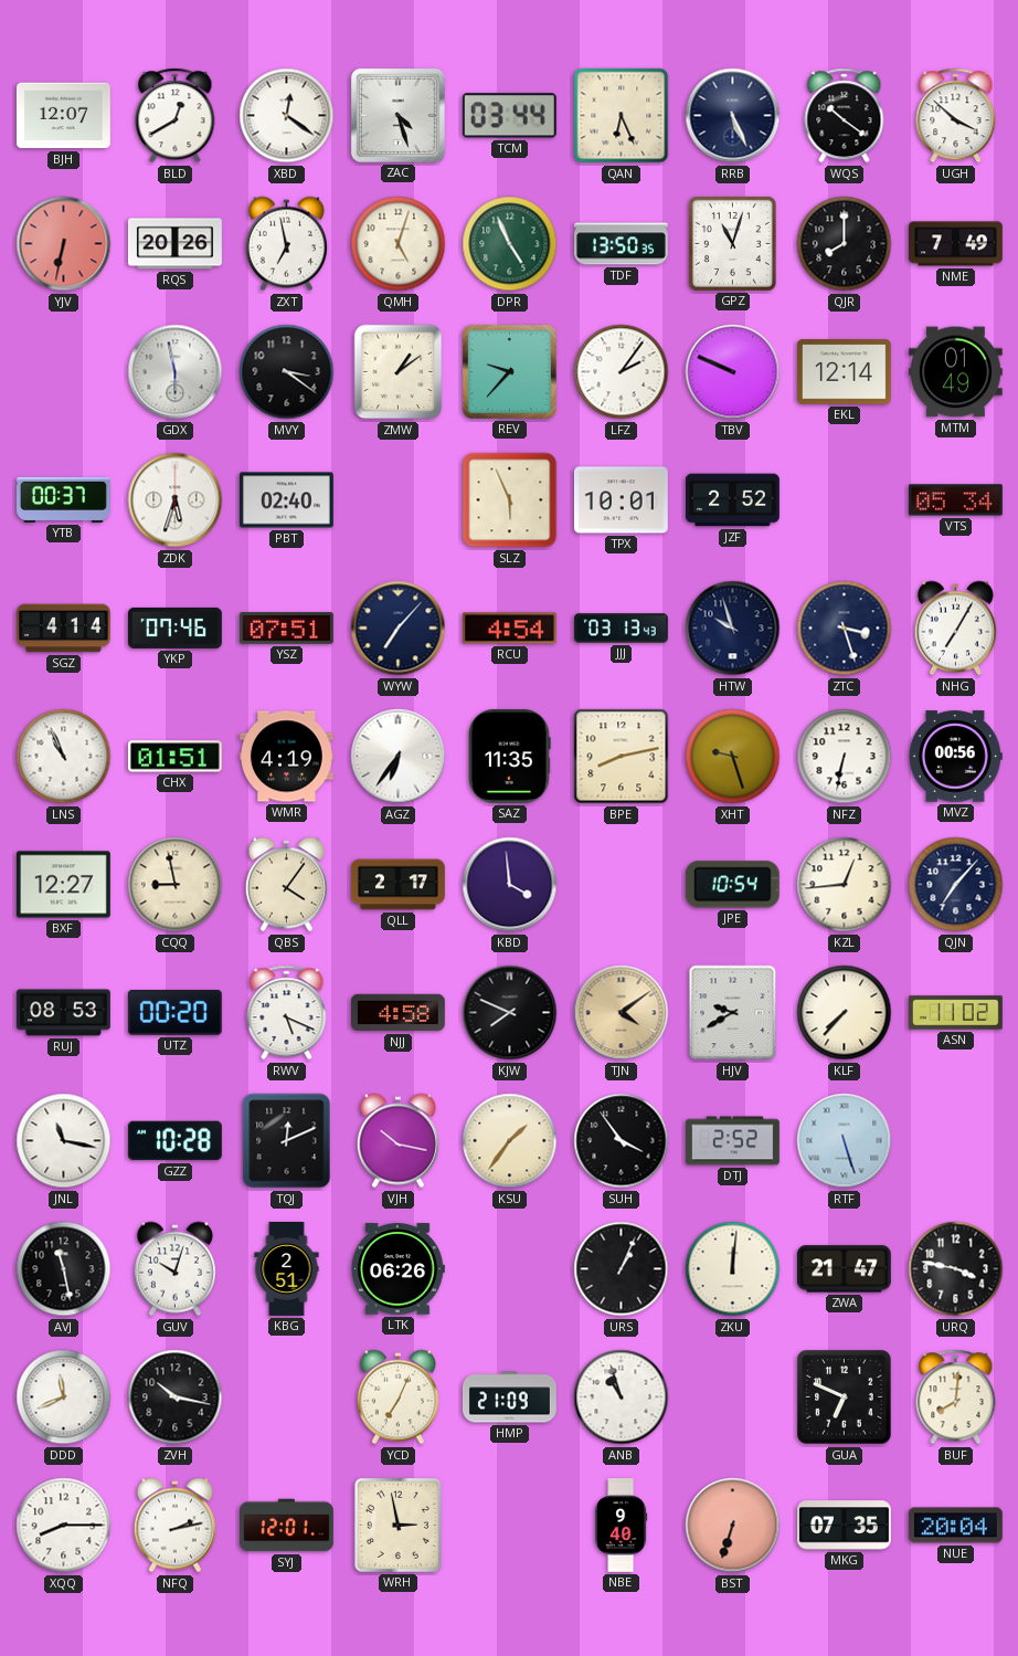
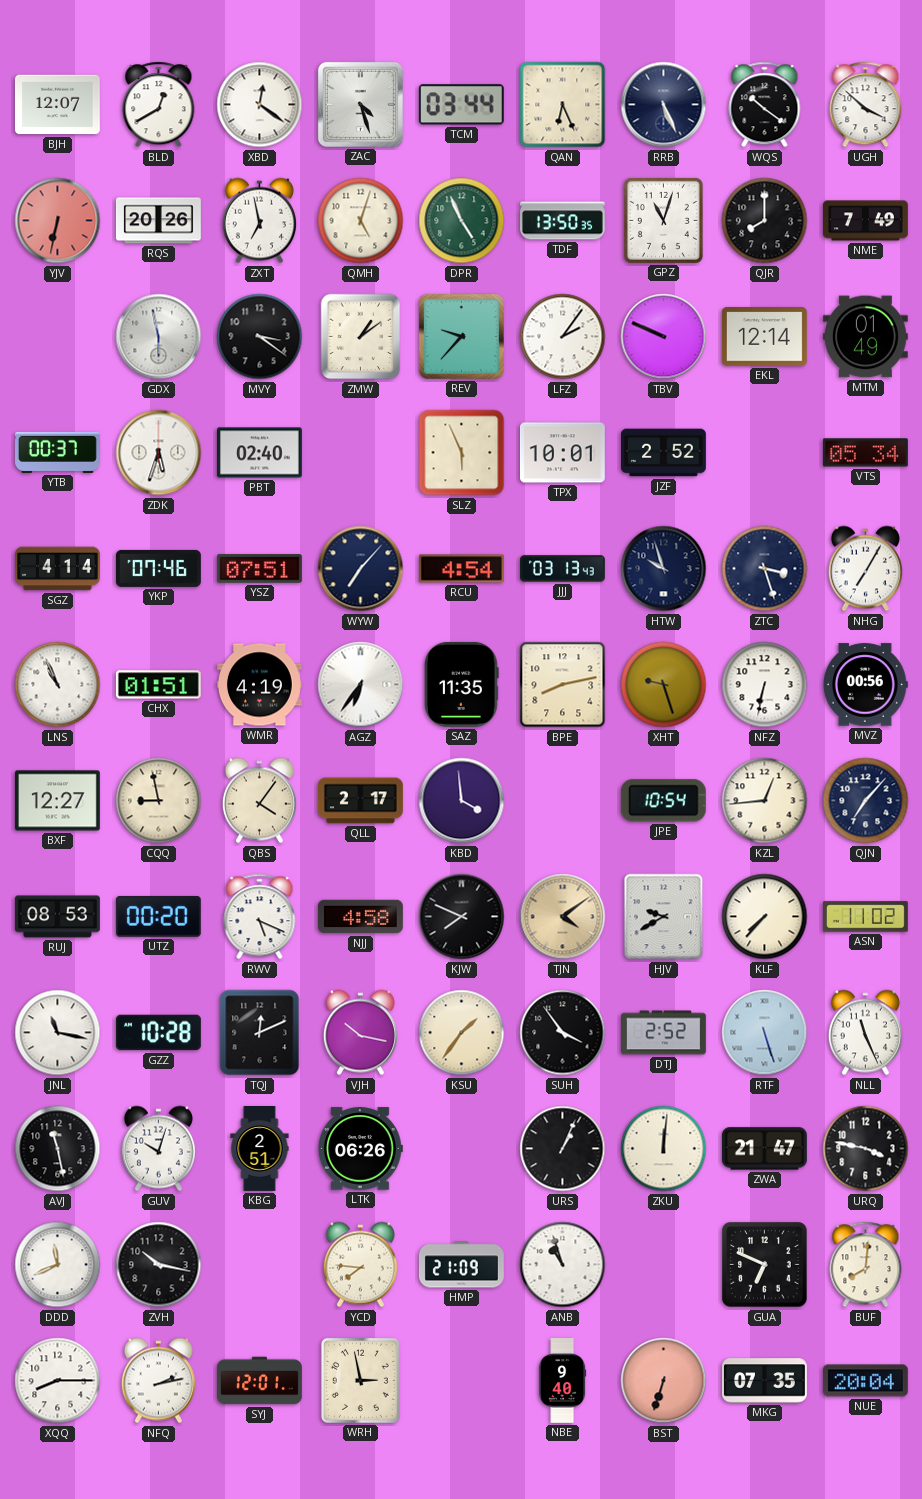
NLL: none -> 11:26 (865, 1033)
YCD: 7:04 -> 7:46 (360, 1265)
